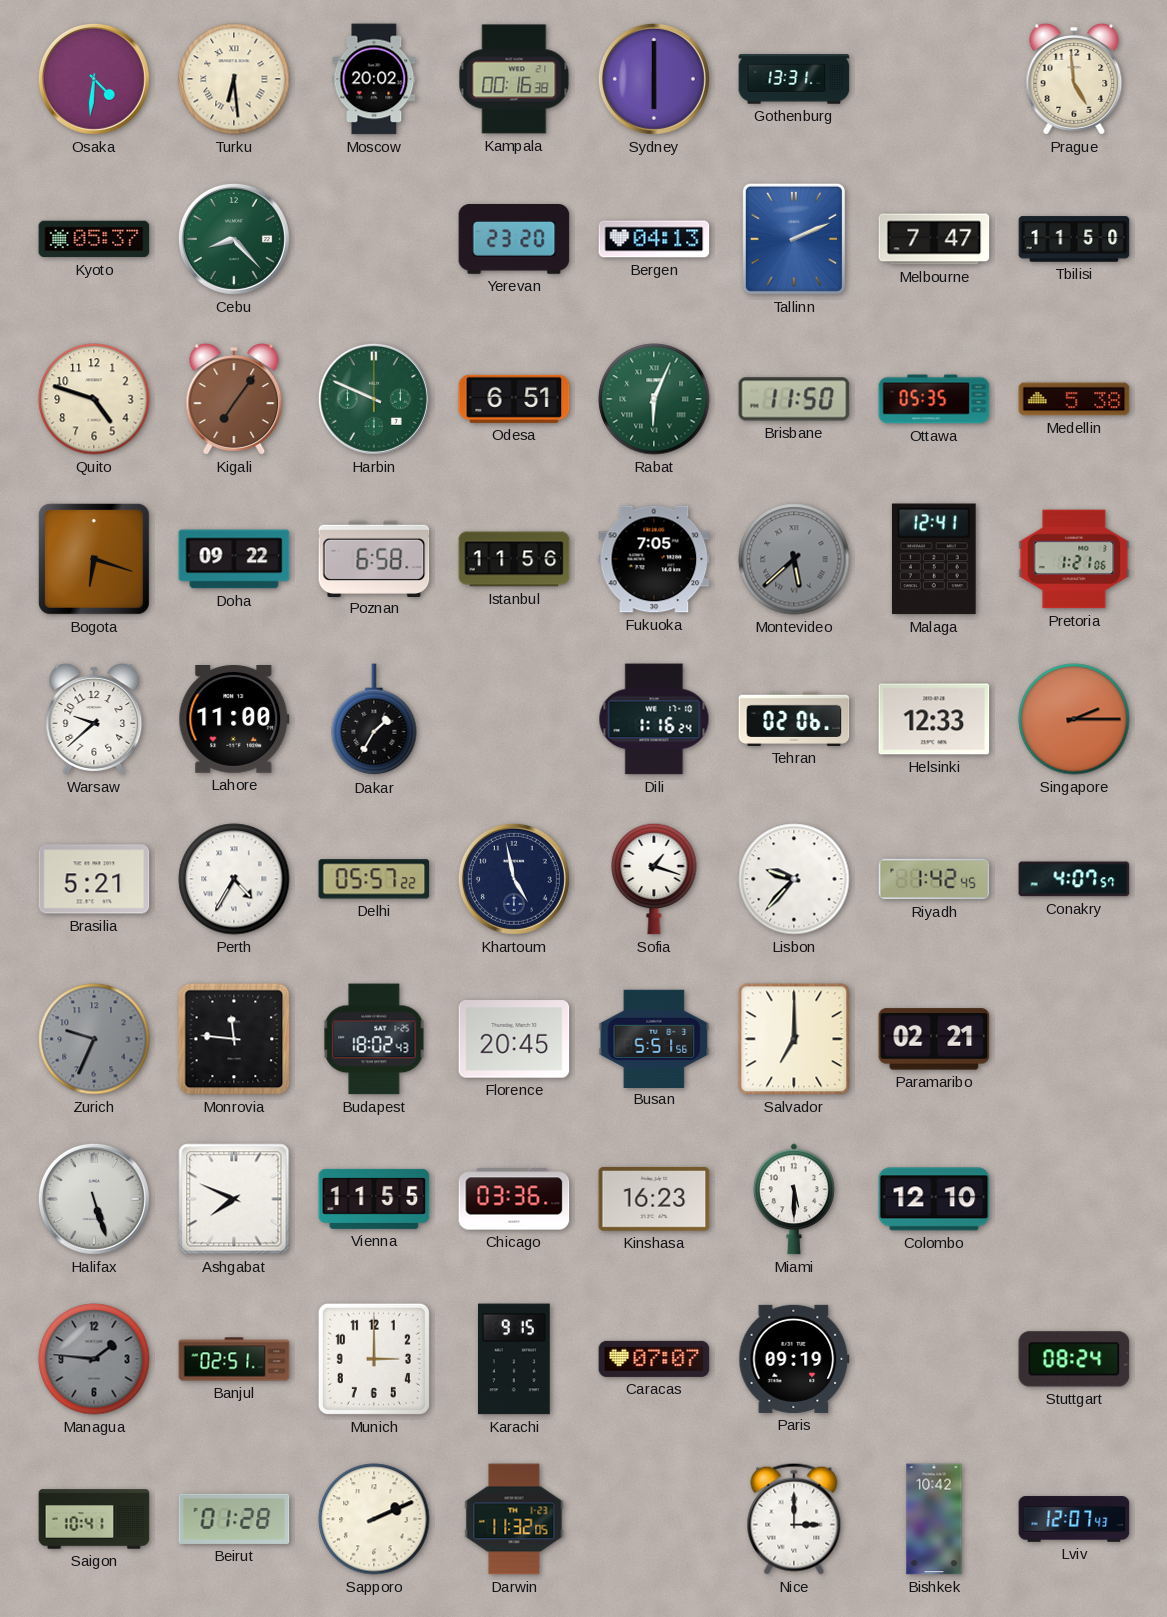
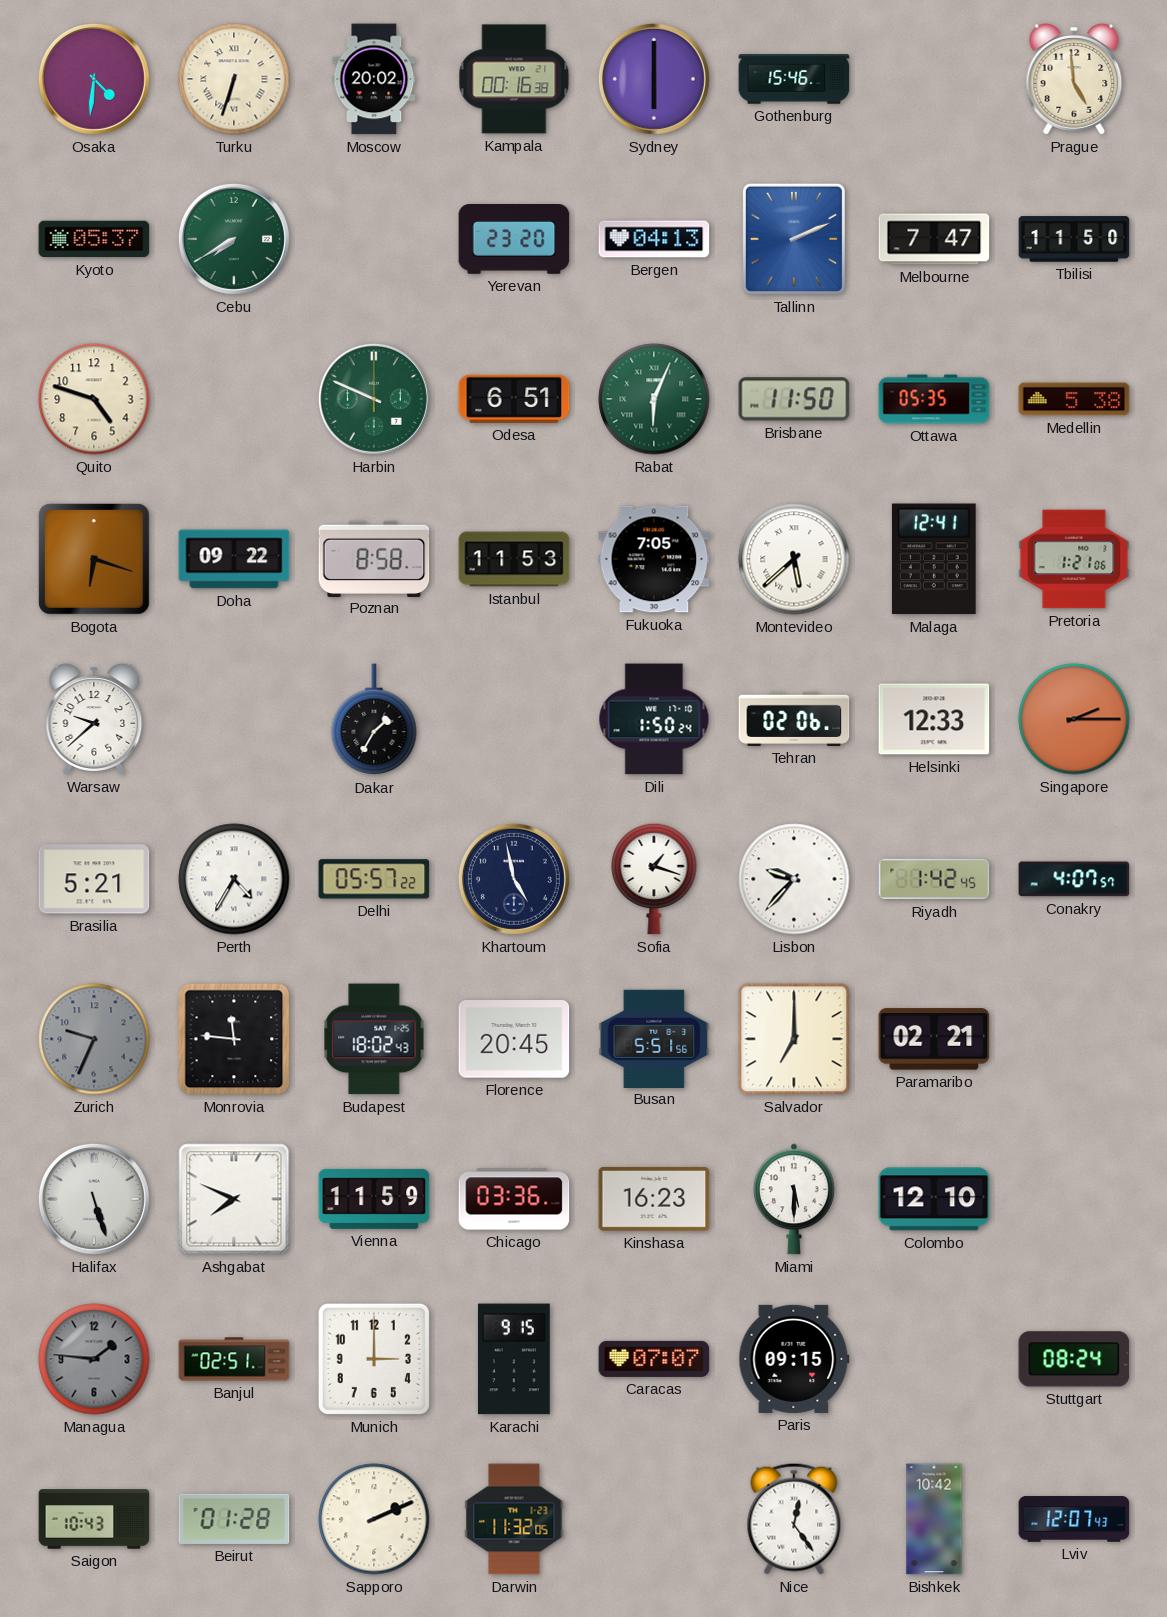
Turku: 6:29 -> 6:33 (234, 79)
Gothenburg: 13:31 -> 15:46 (794, 79)
Cebu: 8:23 -> 7:40 (234, 239)
Kigali: 7:06 -> none (234, 399)
Poznan: 6:58 -> 8:58 (374, 558)
Istanbul: 11:56 -> 11:53 (514, 559)
Montevideo dial: grey -> white (794, 559)
Lahore: 11:00 -> none (234, 720)
Dili: 1:16 -> 1:50 (654, 719)
Vienna: 11:55 -> 11:59 (374, 1199)
Paris: 09:19 -> 09:15 (794, 1359)
Saigon: 10:41 -> 10:43 (94, 1519)
Nice: 3:00 -> 12:24 (794, 1519)
